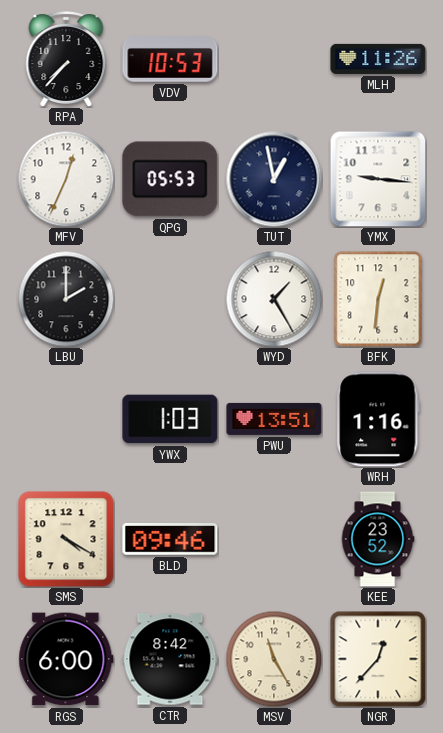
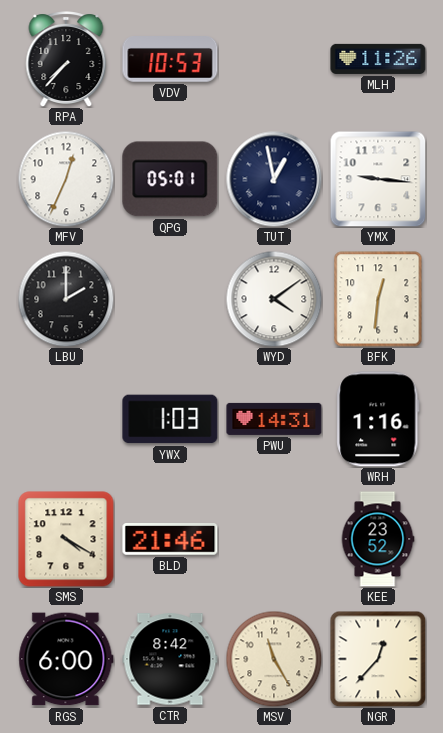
QPG: 05:53 -> 05:01 (170, 179)
WYD: 1:25 -> 4:09 (274, 299)
PWU: 13:51 -> 14:31 (274, 419)
BLD: 09:46 -> 21:46 (170, 539)
